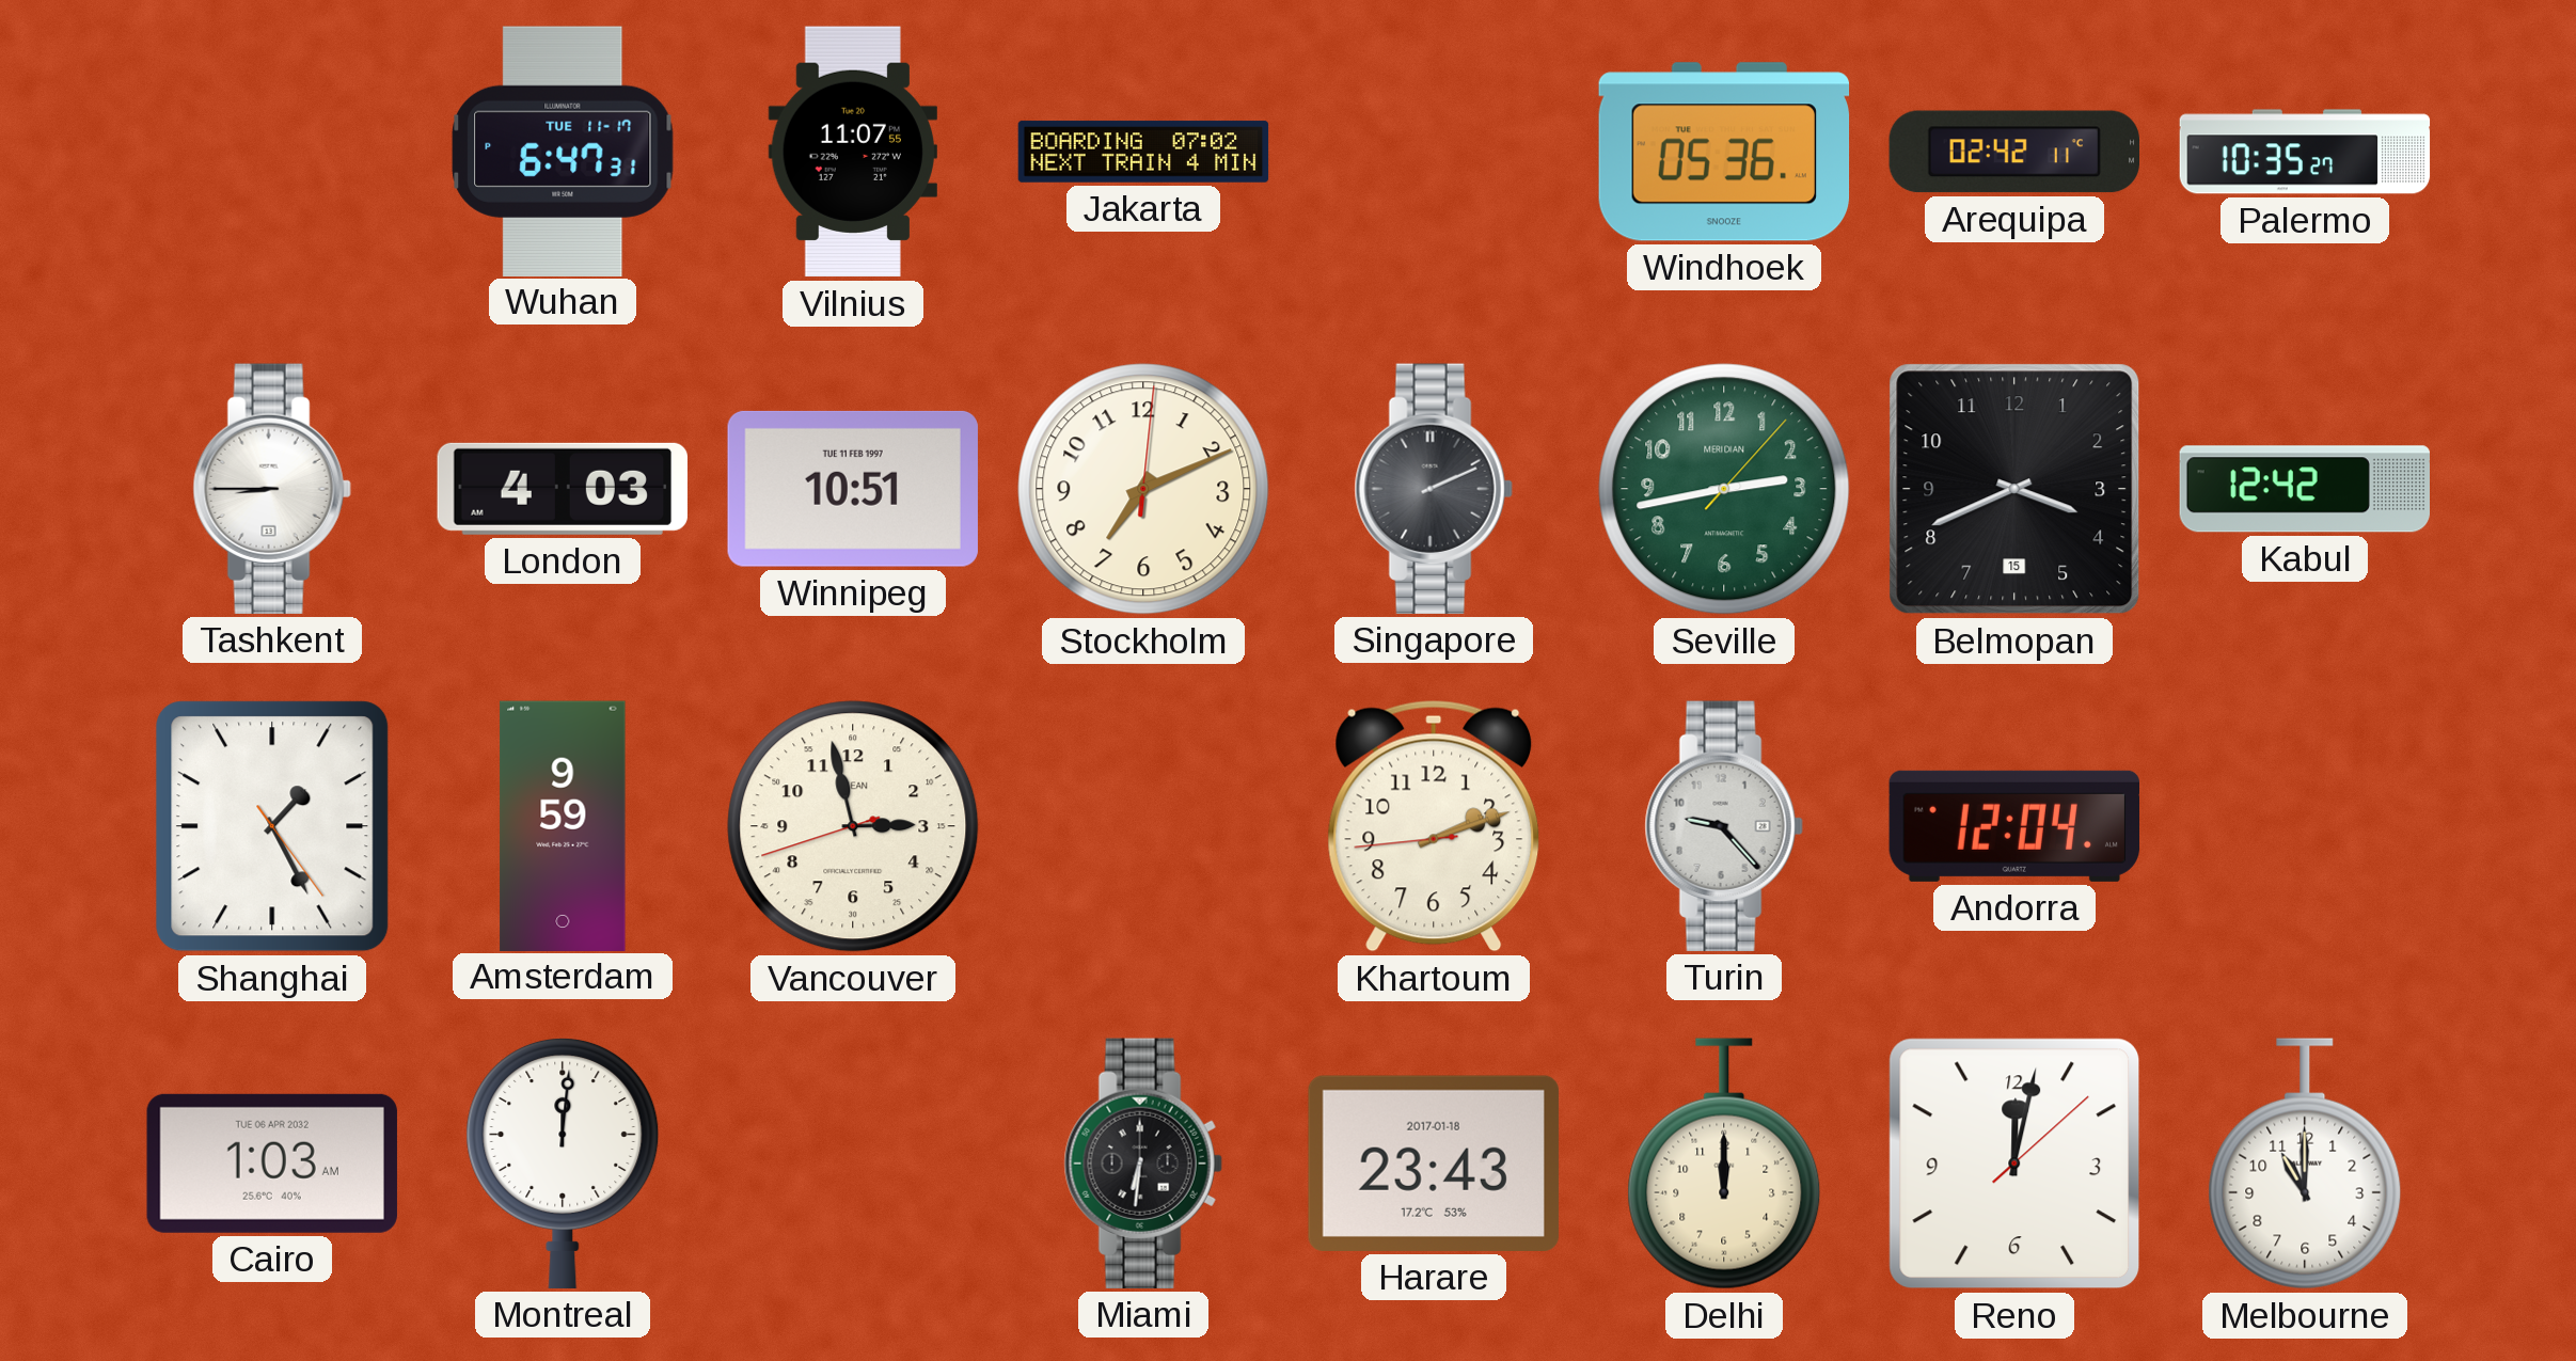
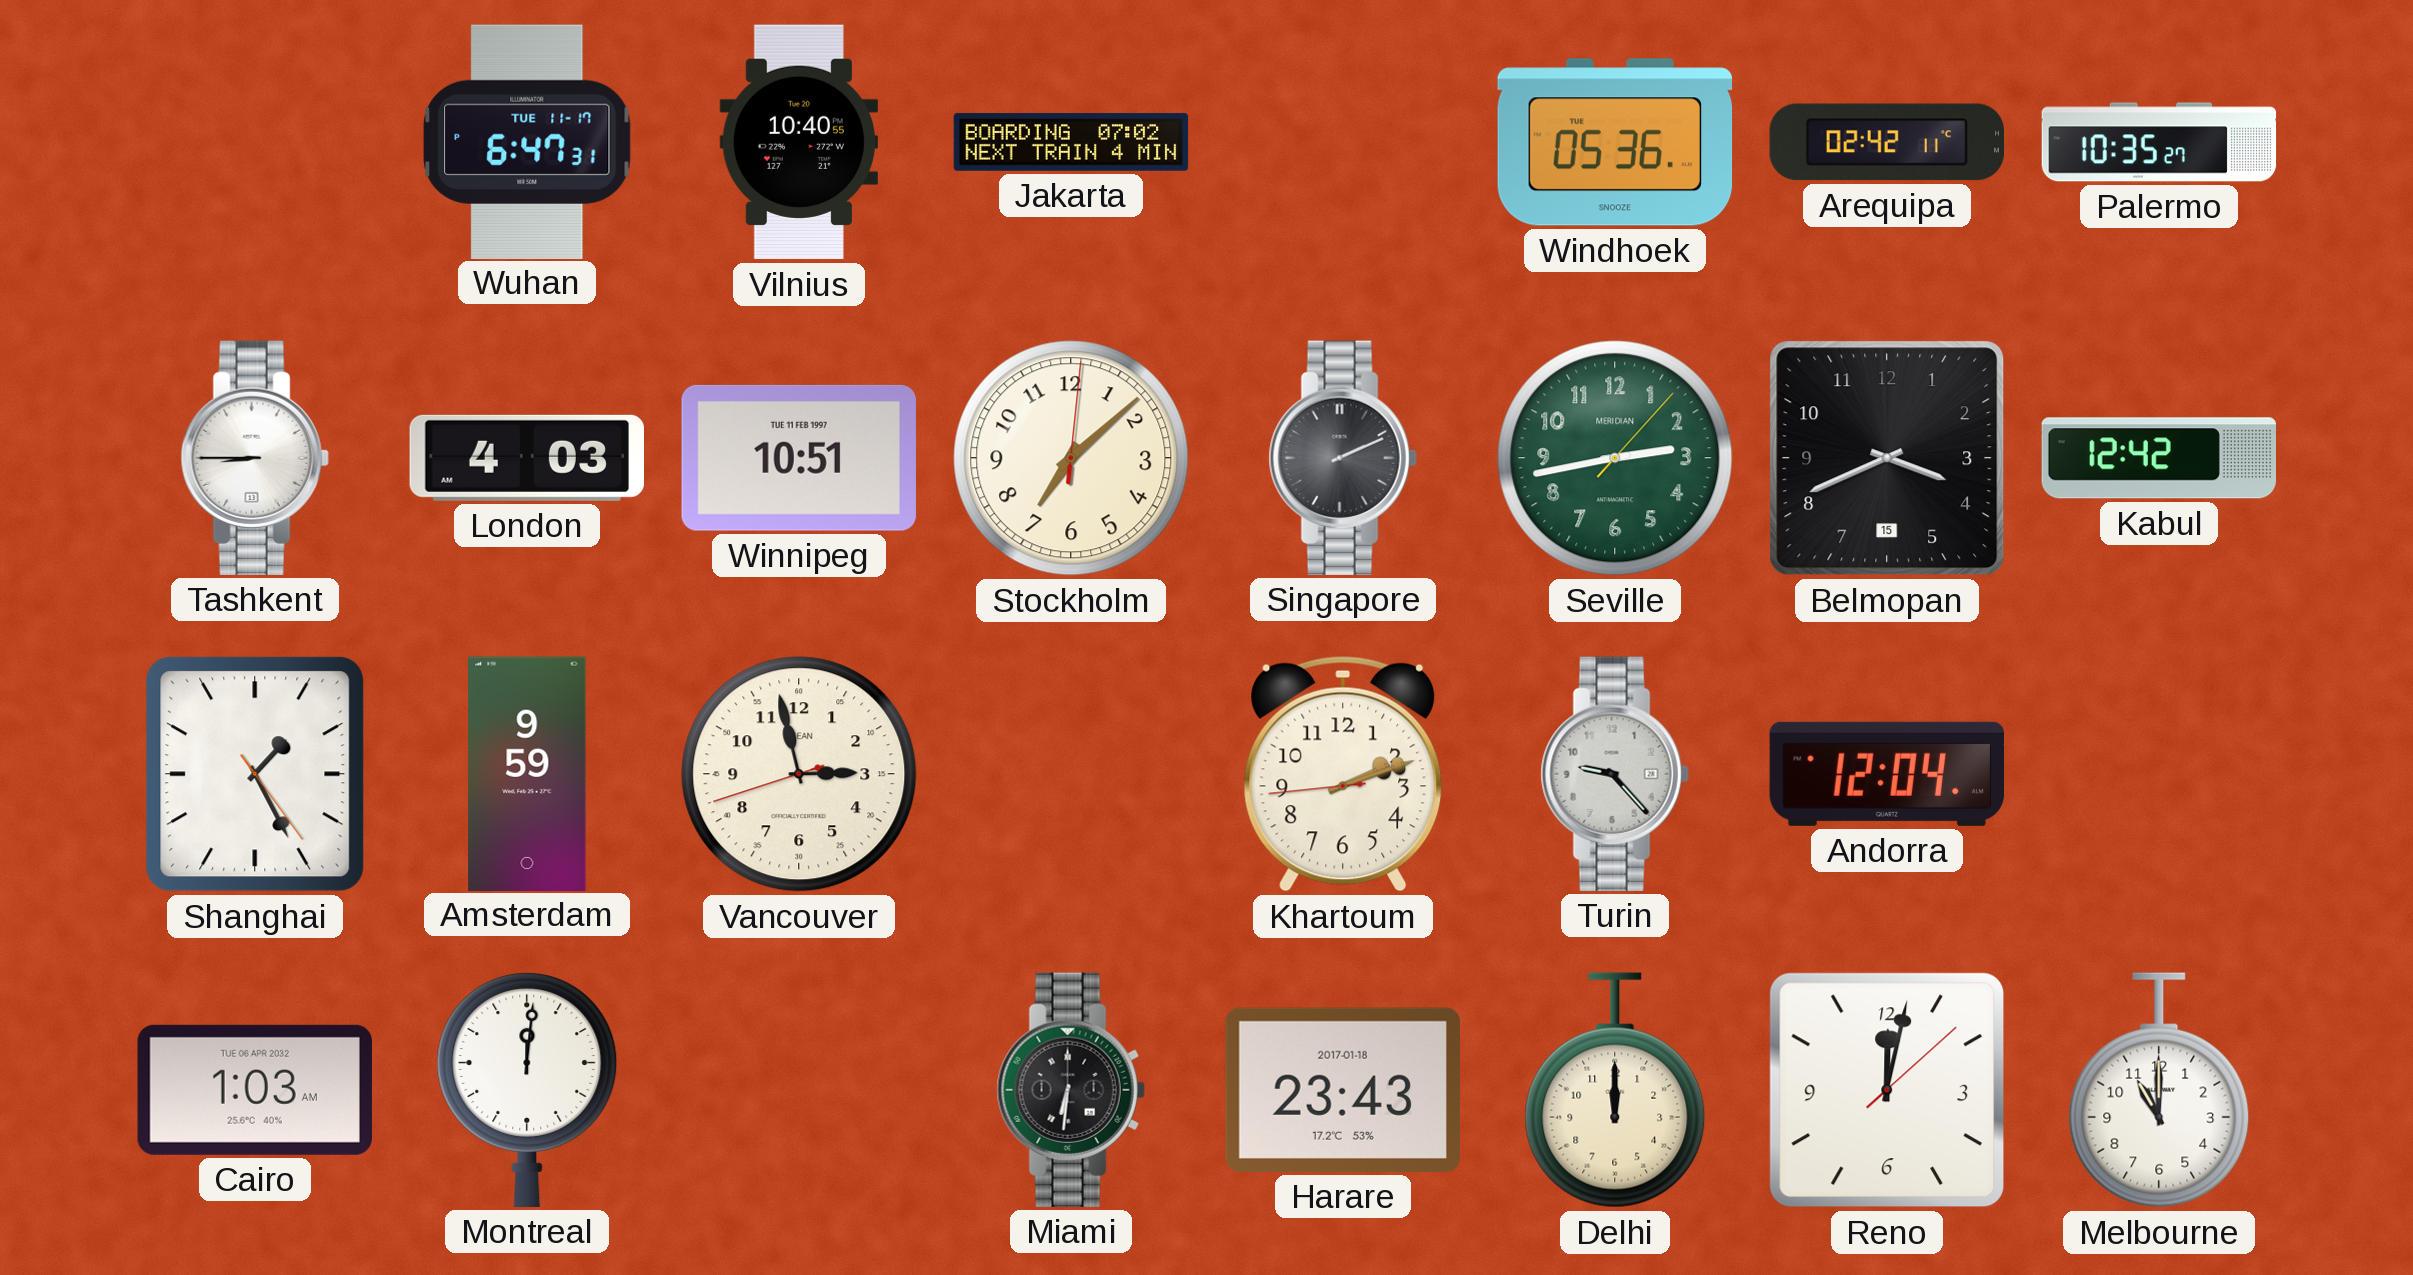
Vilnius: 11:07 -> 10:40 (799, 142)
Stockholm: 7:11 -> 7:08 (1071, 458)
